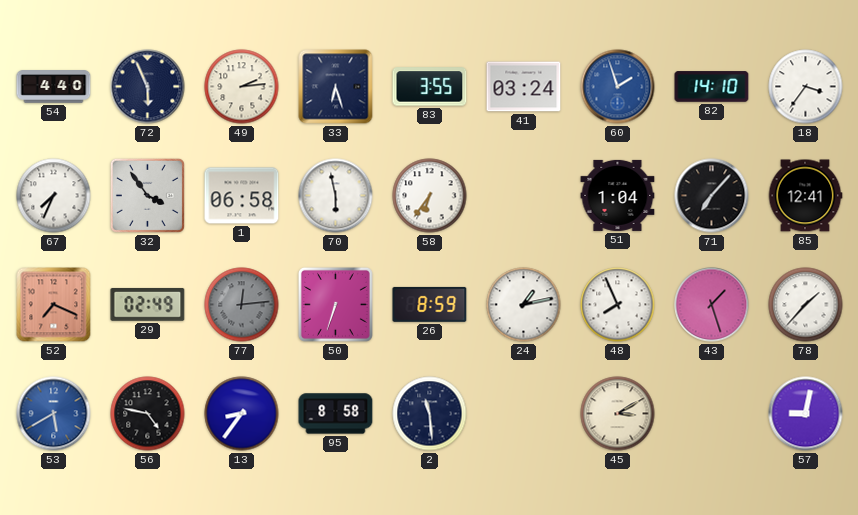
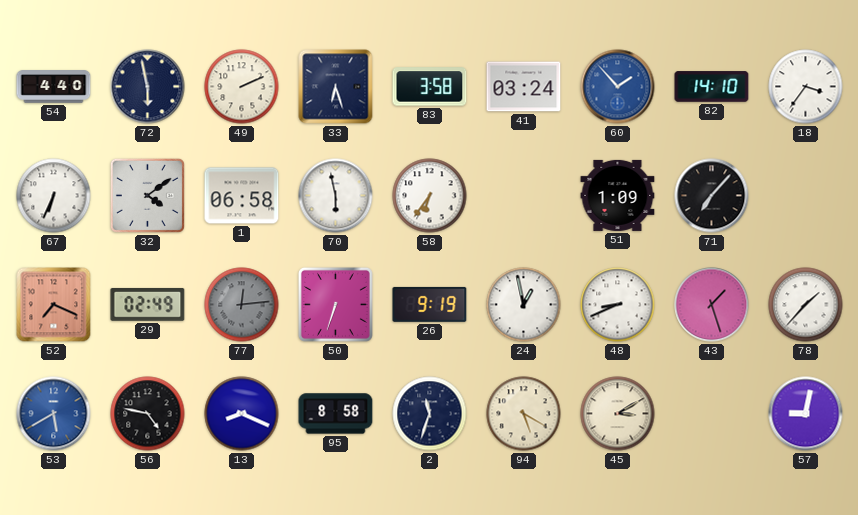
72: 5:56 -> 5:58 (148, 87)
49: 2:14 -> 2:11 (242, 87)
83: 3:55 -> 3:58 (430, 87)
60: 1:57 -> 1:53 (618, 87)
67: 7:34 -> 6:34 (54, 196)
32: 3:54 -> 4:09 (147, 195)
51: 1:04 -> 1:09 (618, 195)
85: 12:41 -> none (805, 196)
26: 8:59 -> 9:19 (430, 304)
24: 1:13 -> 12:58 (524, 305)
48: 7:56 -> 8:41 (618, 305)
13: 8:36 -> 8:19 (242, 414)
2: 11:29 -> 11:33 (430, 414)
94: none -> 5:20 (524, 414)
